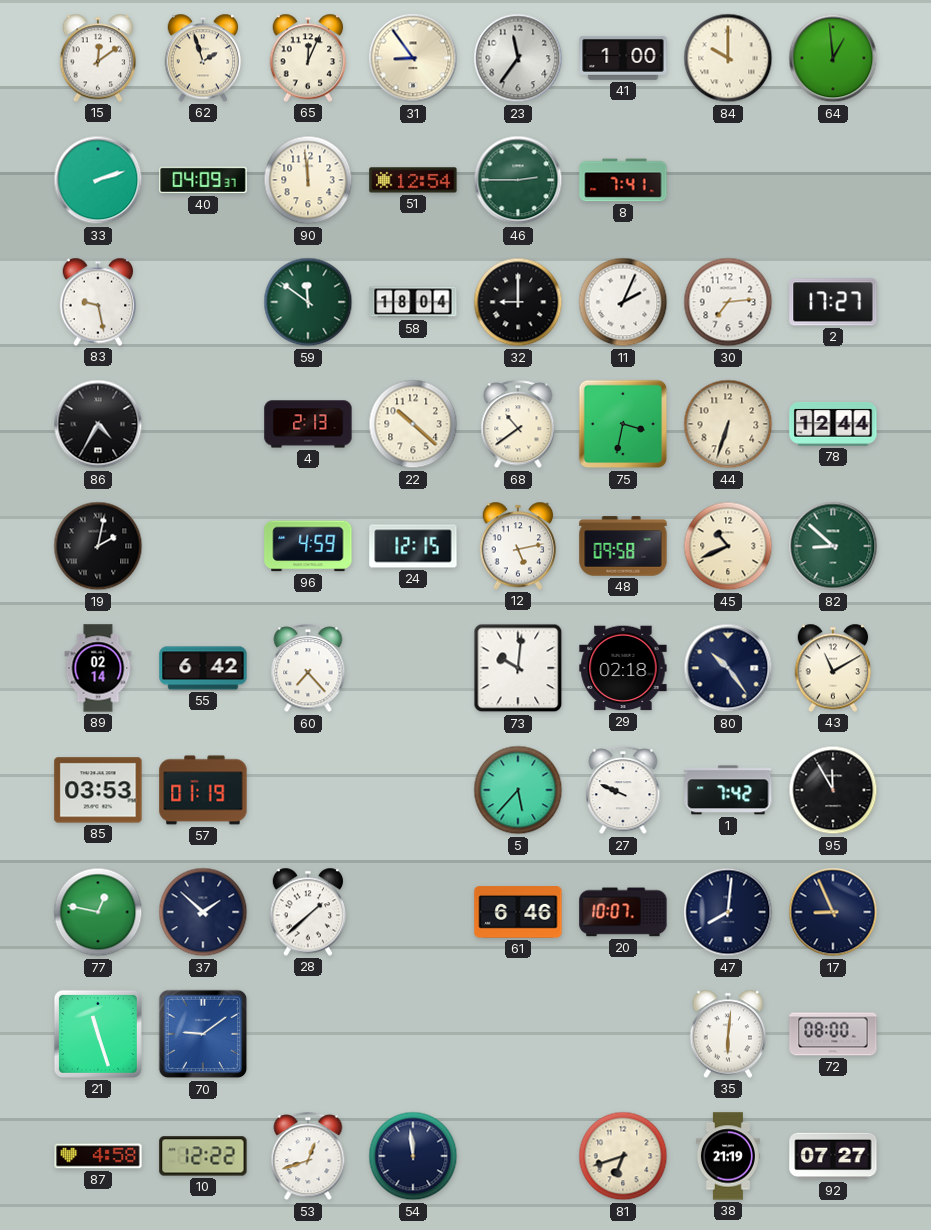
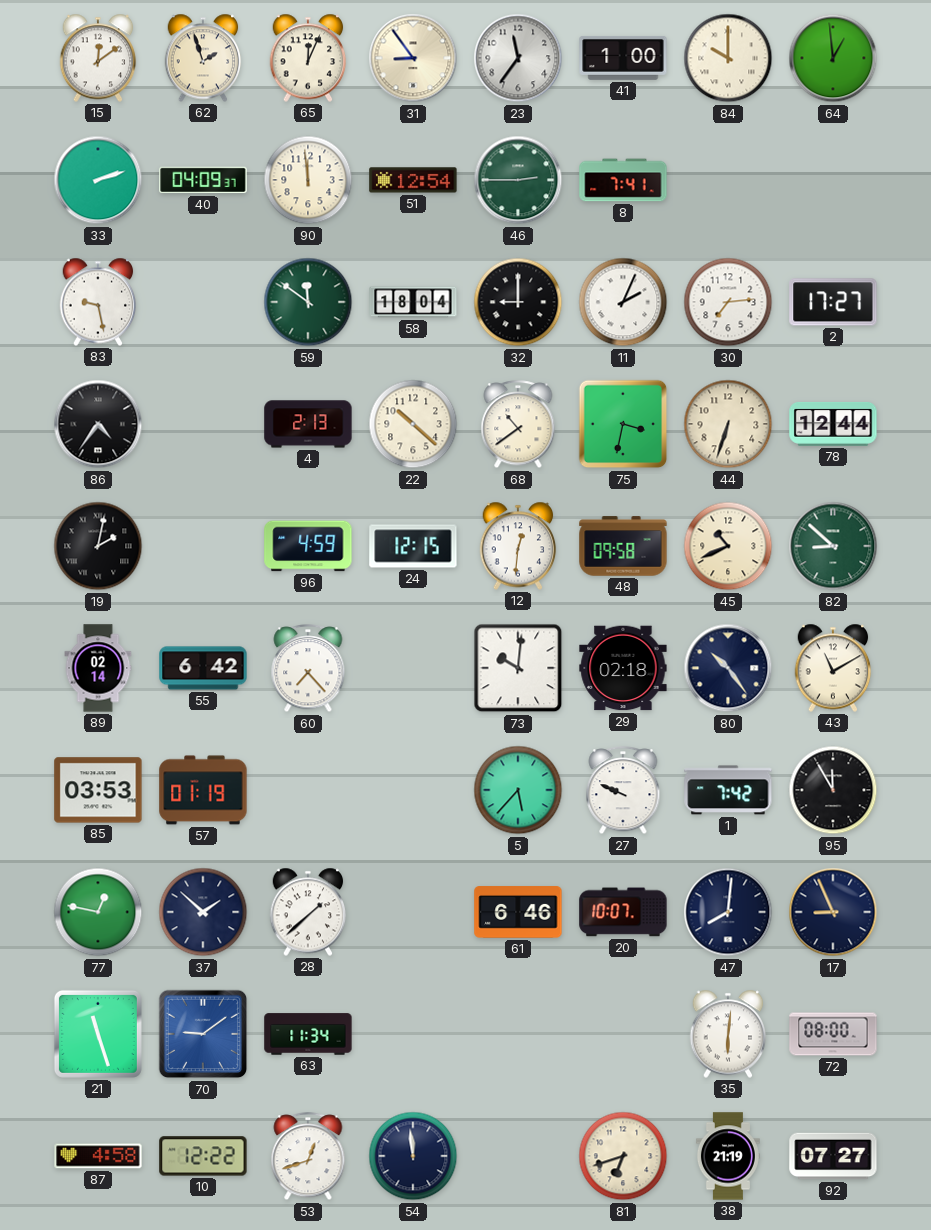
86: 4:35 -> 4:36 (98, 424)
12: 5:13 -> 12:31 (518, 546)
63: none -> 11:34 (308, 1034)
